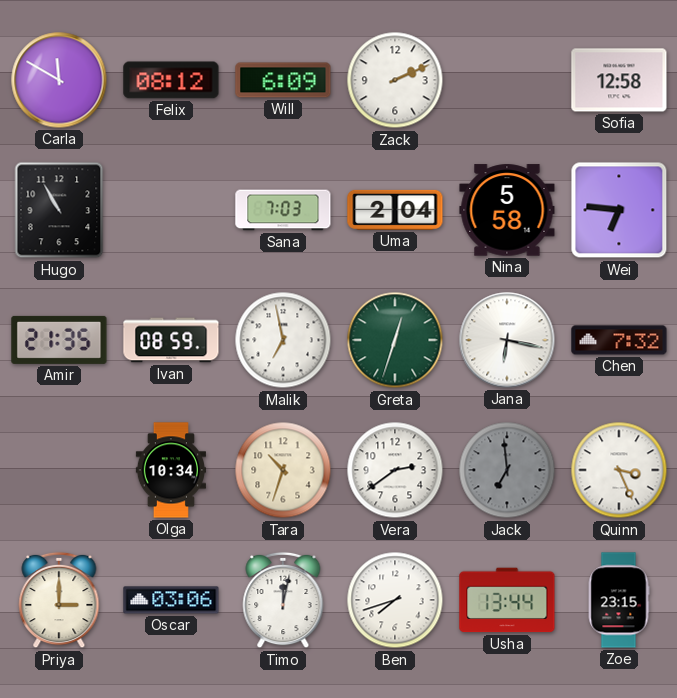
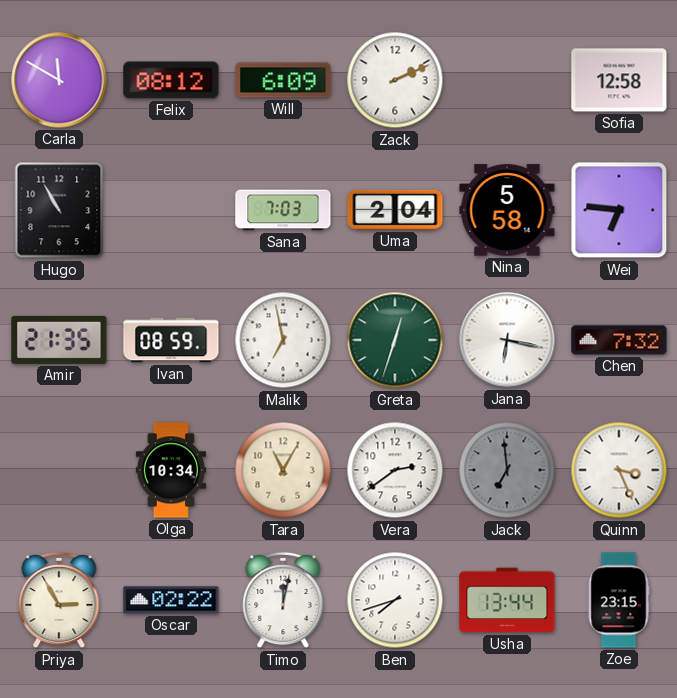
Tara: 10:33 -> 11:05 (283, 470)
Priya: 3:00 -> 2:55 (59, 600)
Oscar: 03:06 -> 02:22 (171, 600)
